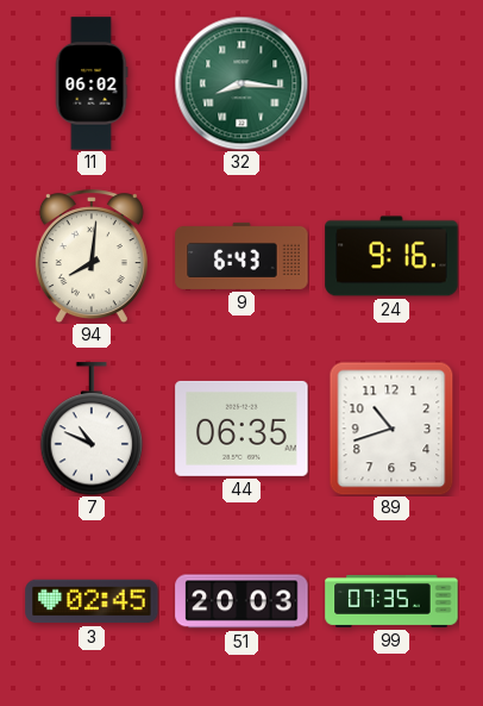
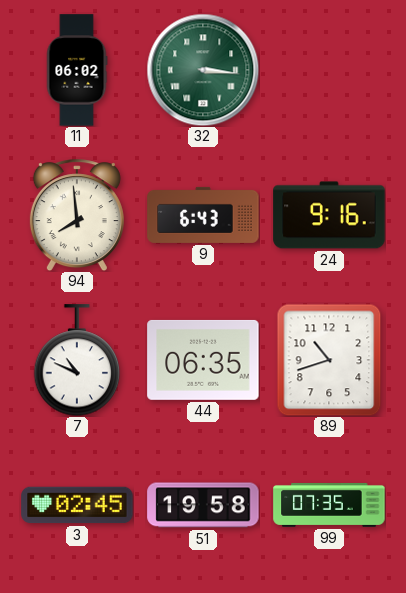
32: 8:16 -> 3:16 (203, 70)
94: 8:01 -> 7:59 (77, 215)
51: 20:03 -> 19:58 (203, 505)
